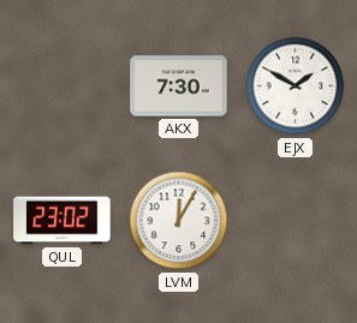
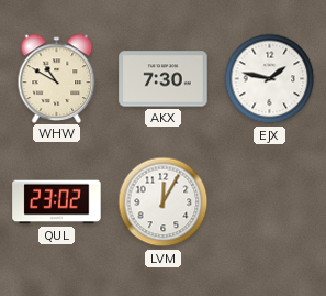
WHW: none -> 10:50 (57, 78)
EJX: 1:50 -> 1:47 (270, 79)
